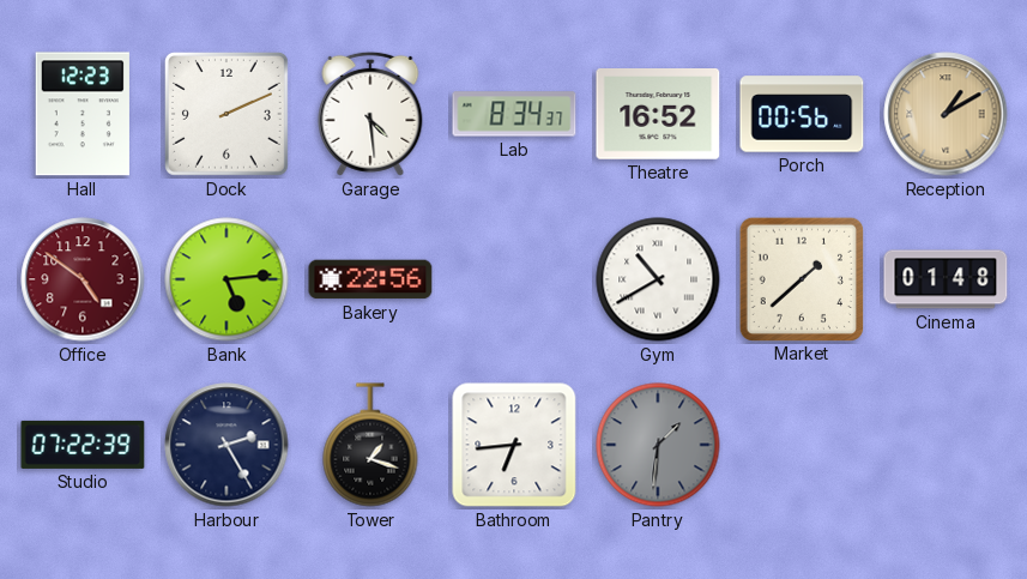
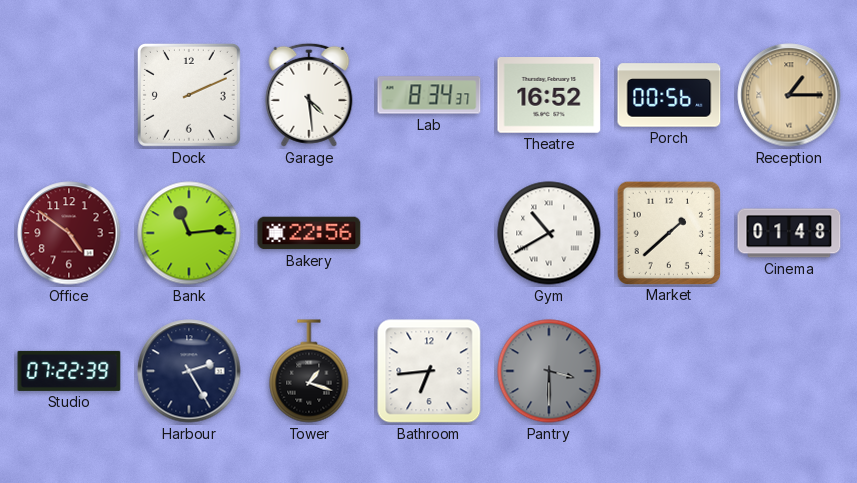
Hall: 12:23 -> none (83, 114)
Reception: 1:10 -> 1:15 (789, 95)
Bank: 5:14 -> 11:14 (189, 233)
Pantry: 1:31 -> 3:30 (549, 371)
